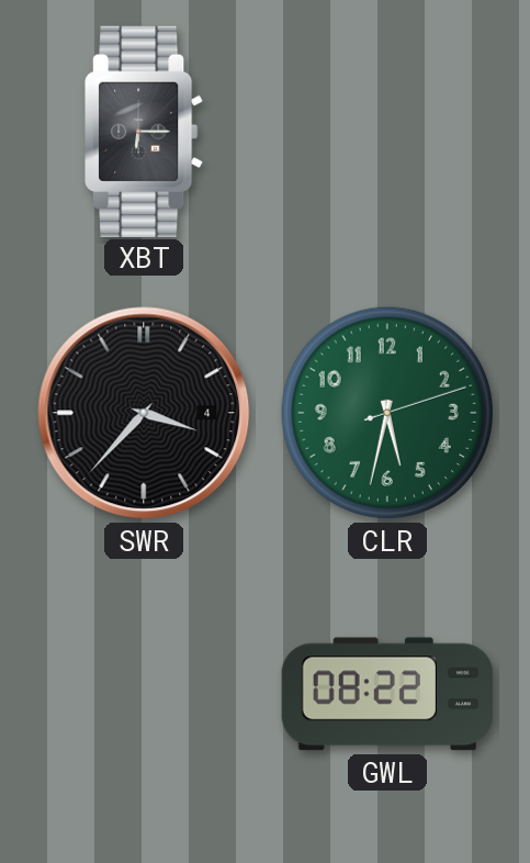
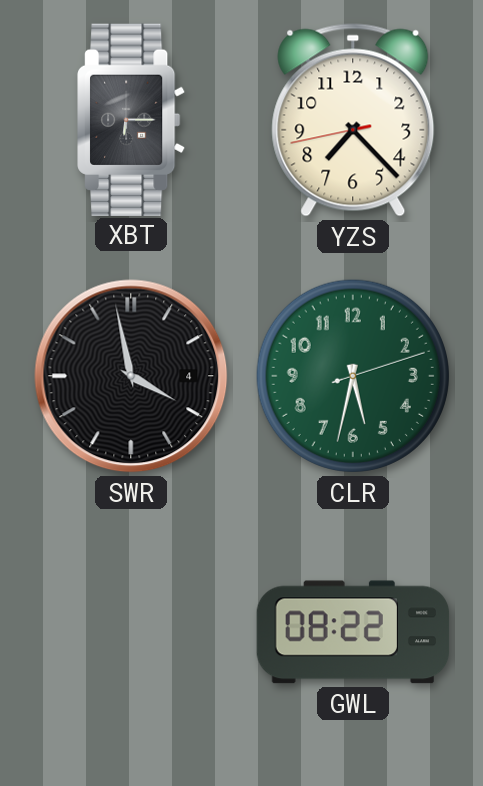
YZS: none -> 7:22 (353, 120)
SWR: 3:37 -> 3:58 (131, 376)
